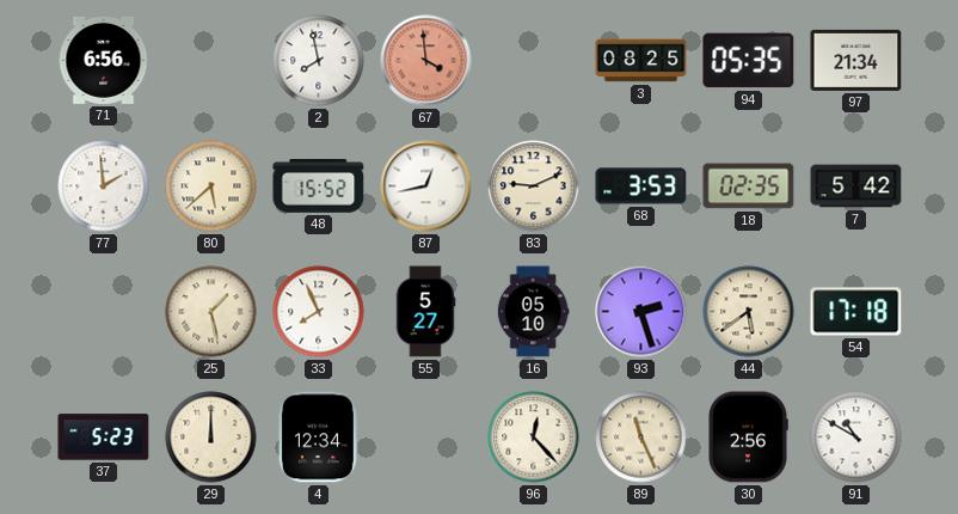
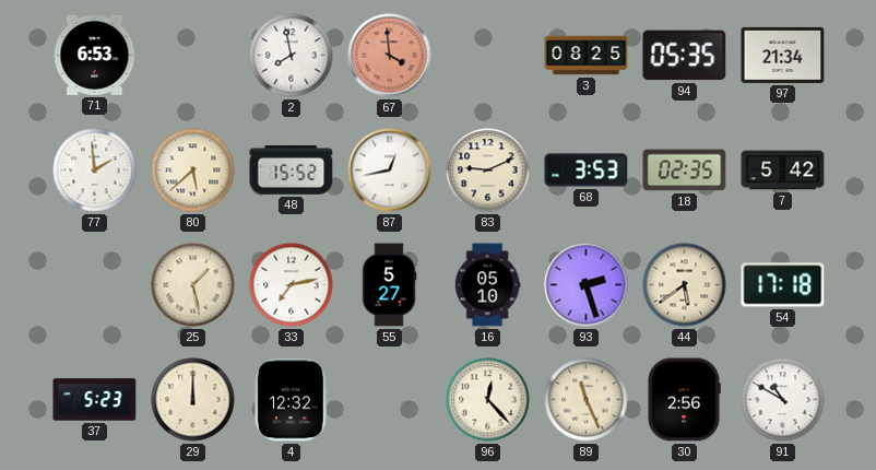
71: 6:56 -> 6:53 (95, 55)
33: 7:56 -> 7:13 (292, 285)
4: 12:34 -> 12:32 (291, 400)
